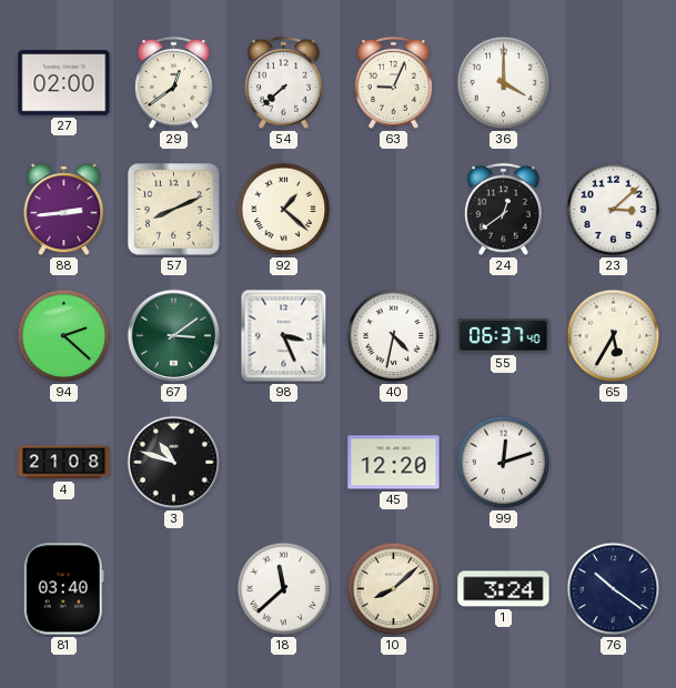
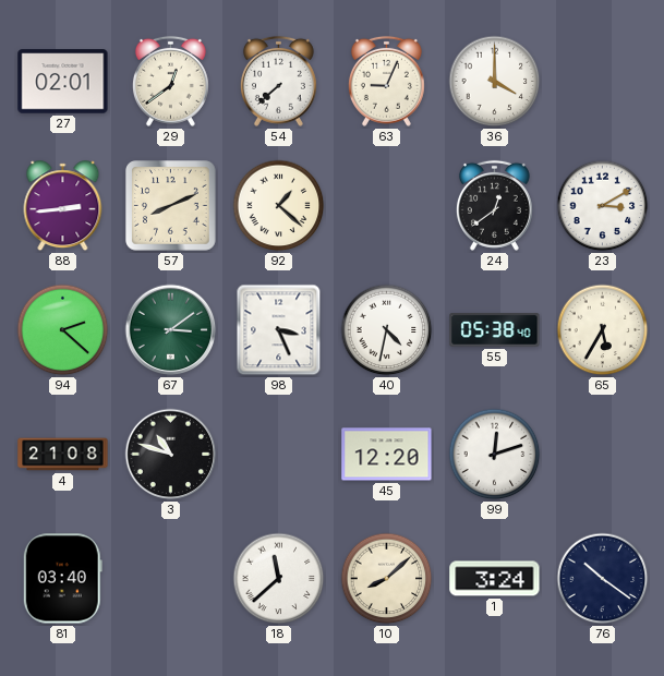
27: 02:00 -> 02:01 (63, 82)
23: 3:08 -> 3:10 (603, 206)
55: 06:37 -> 05:38 (495, 330)
